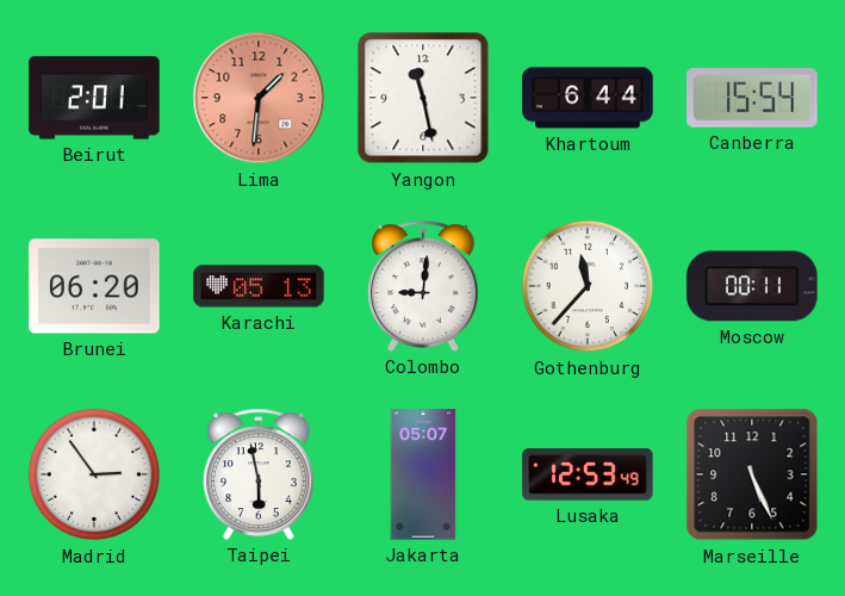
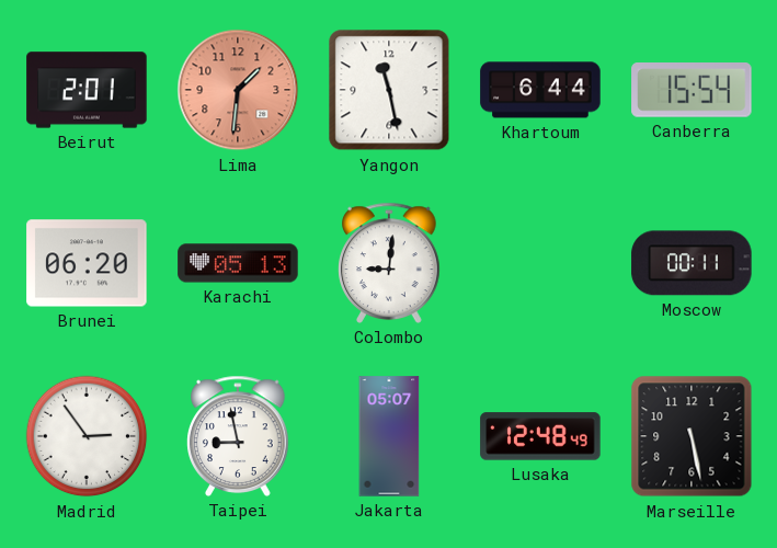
Gothenburg: 11:37 -> none (588, 286)
Taipei: 5:58 -> 8:58 (238, 436)
Lusaka: 12:53 -> 12:48 (540, 436)
Marseille: 5:26 -> 5:28 (692, 436)
